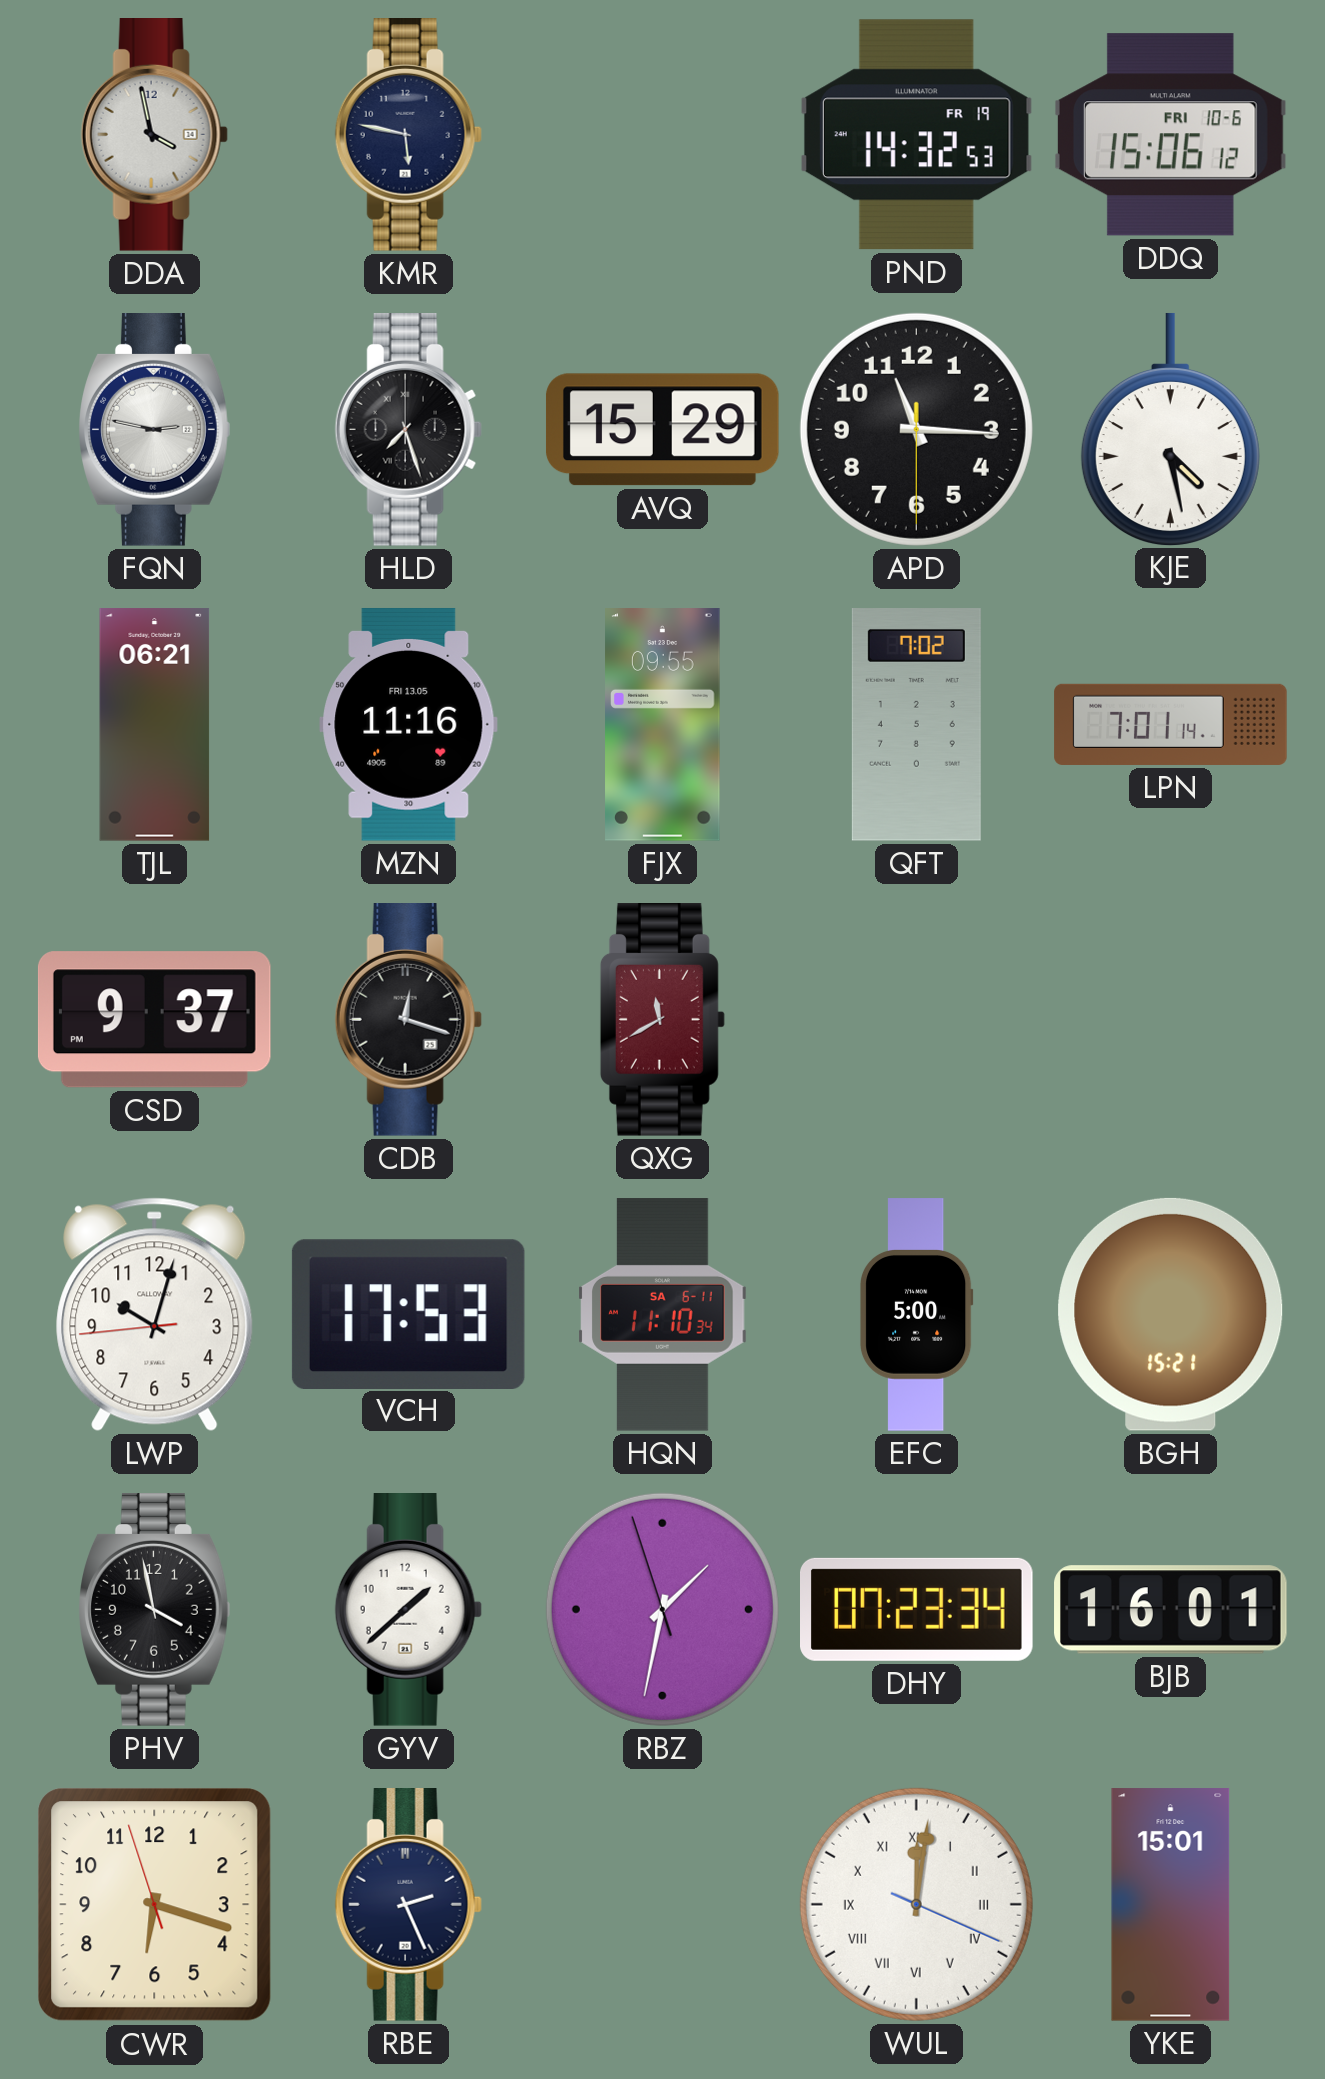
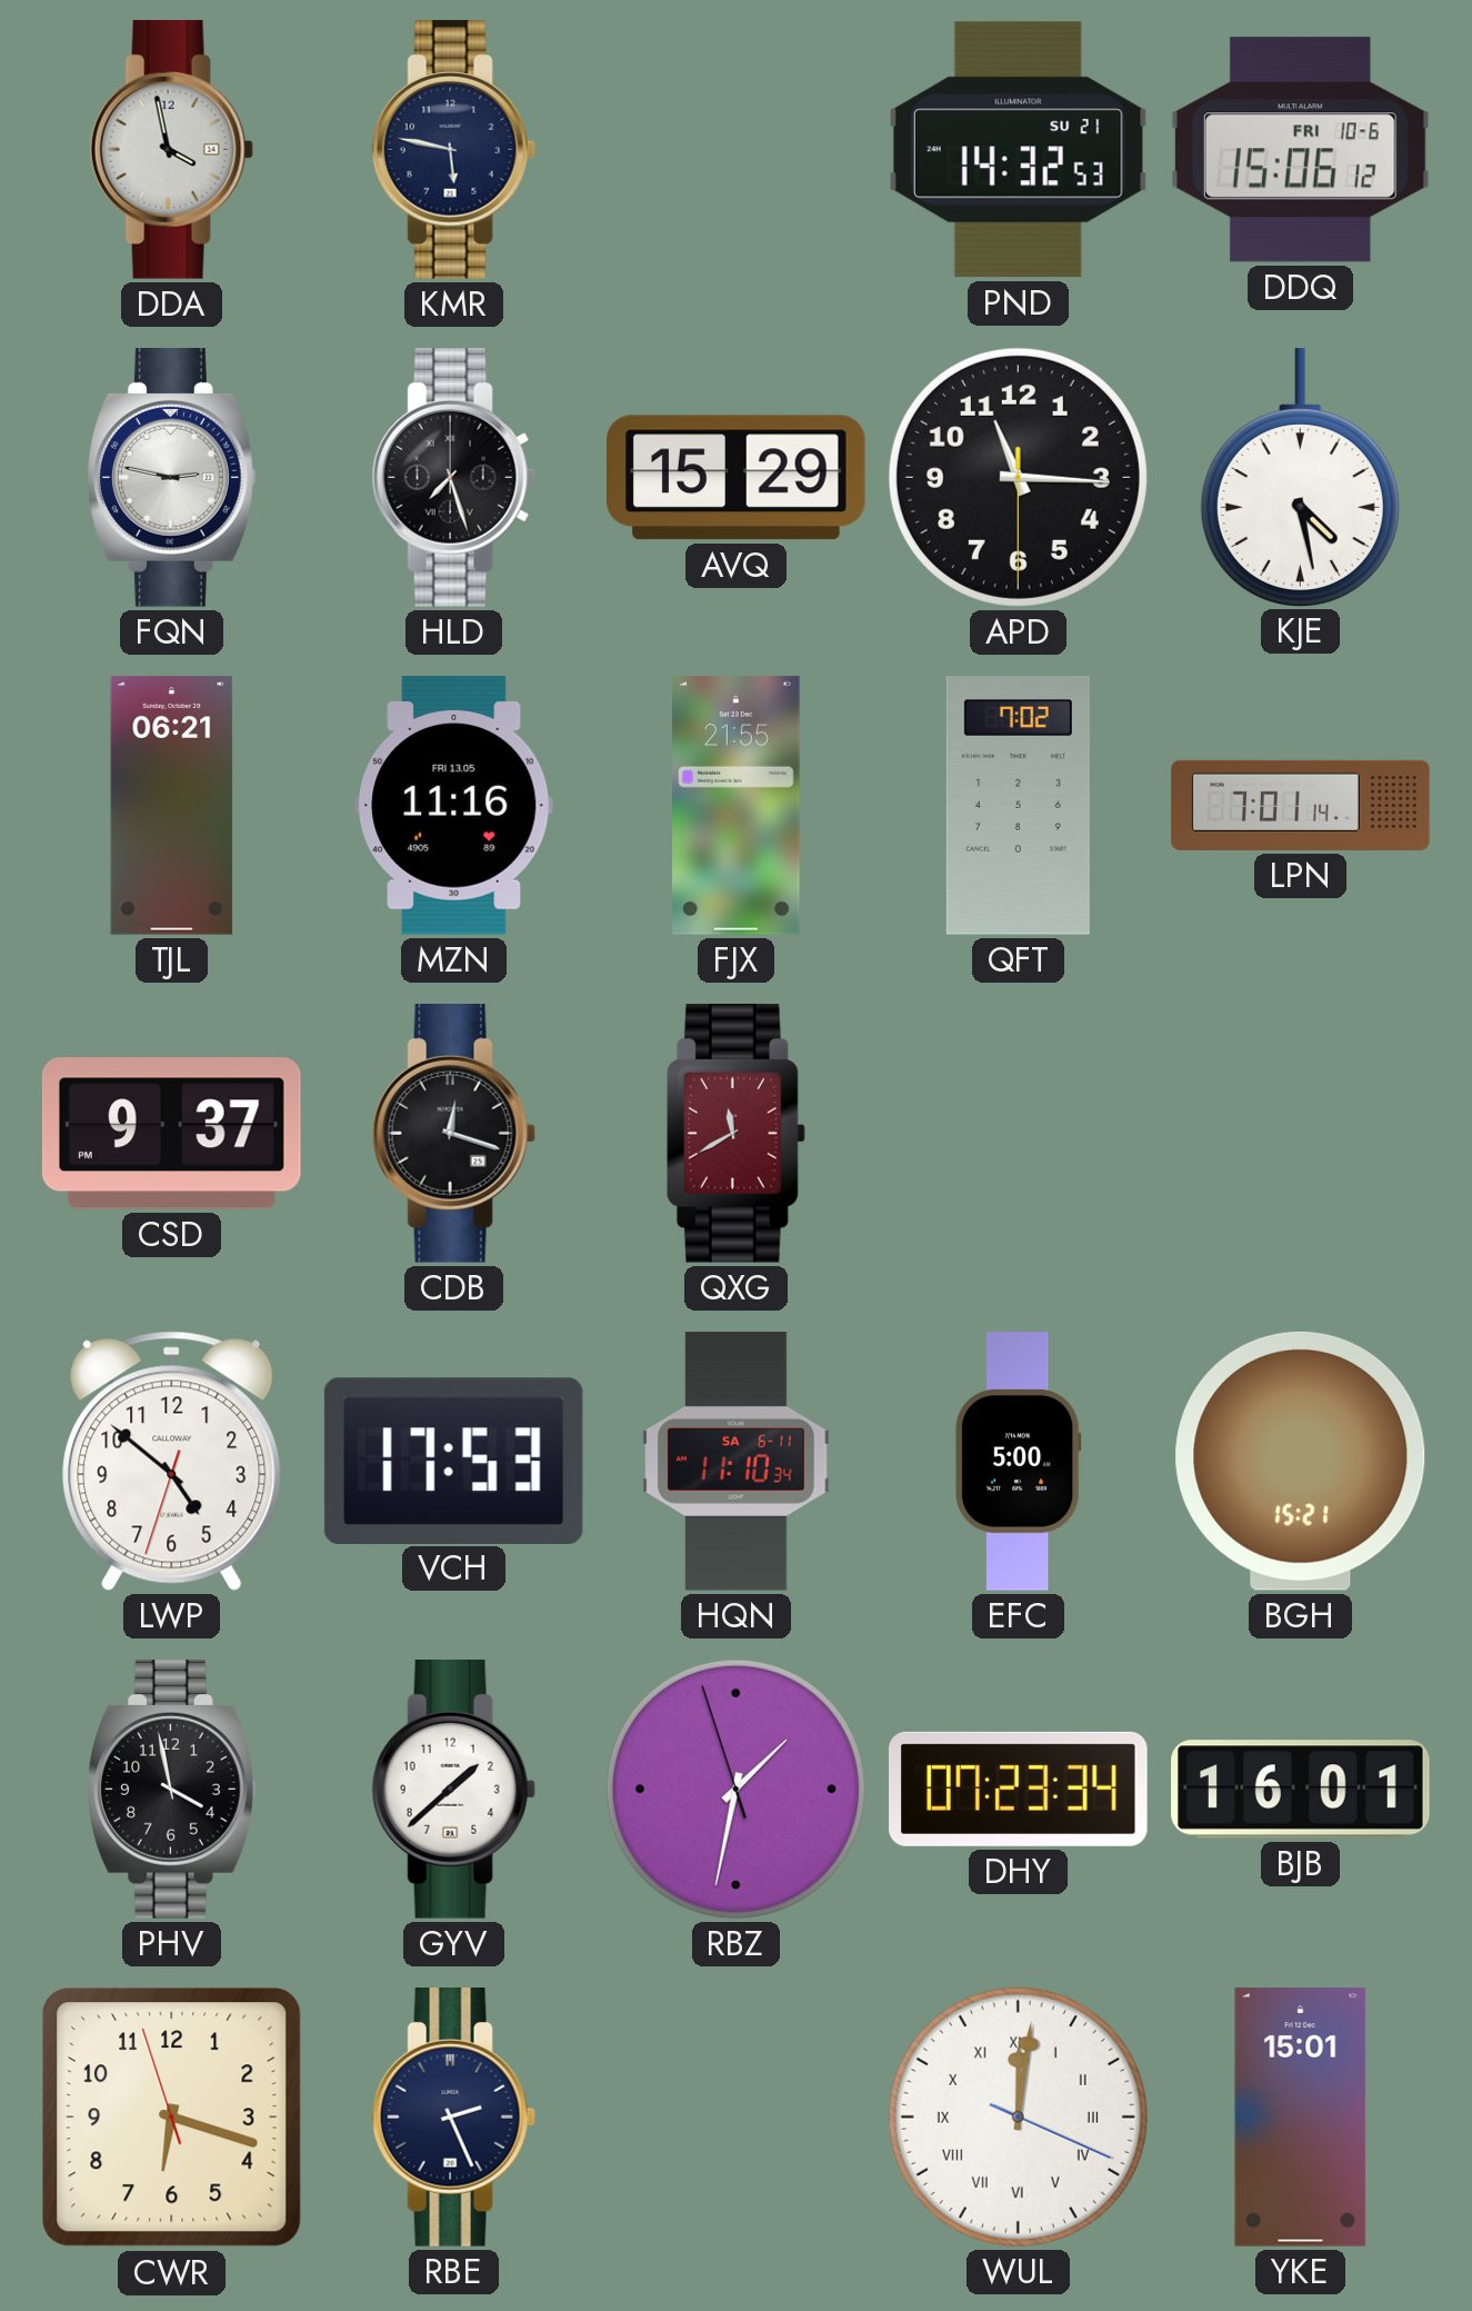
PND date: FR 19 -> SU 21 (1018, 150)
FJX: 09:55 -> 21:55 (737, 806)
LWP: 10:02 -> 4:51 (172, 1461)
